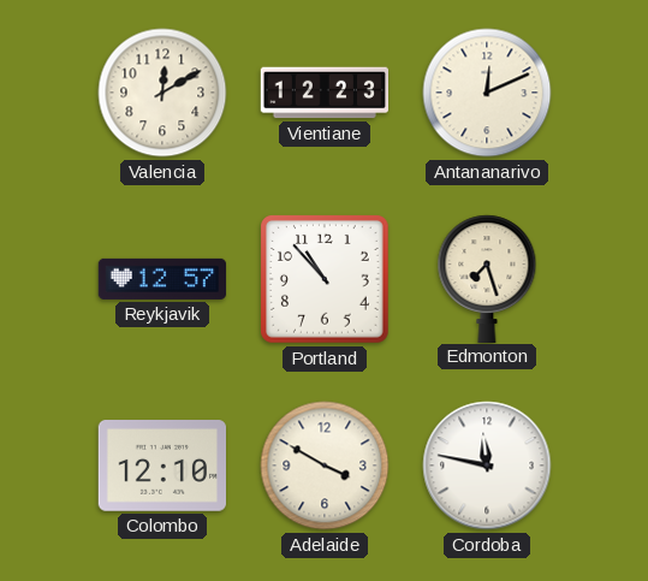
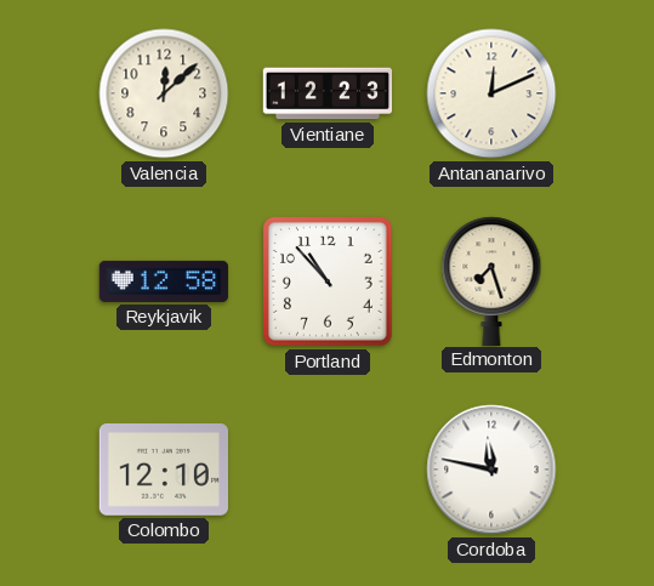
Valencia: 12:10 -> 12:08 (164, 93)
Reykjavik: 12:57 -> 12:58 (164, 281)
Adelaide: 3:50 -> none (325, 466)
